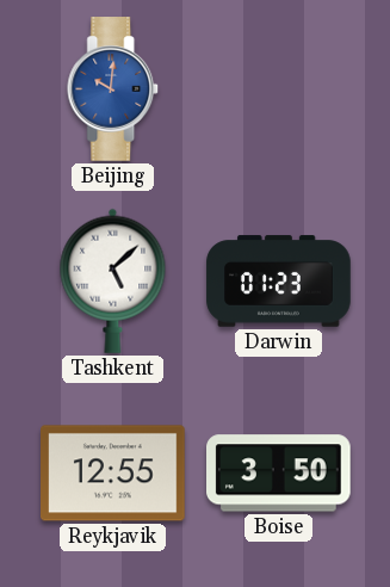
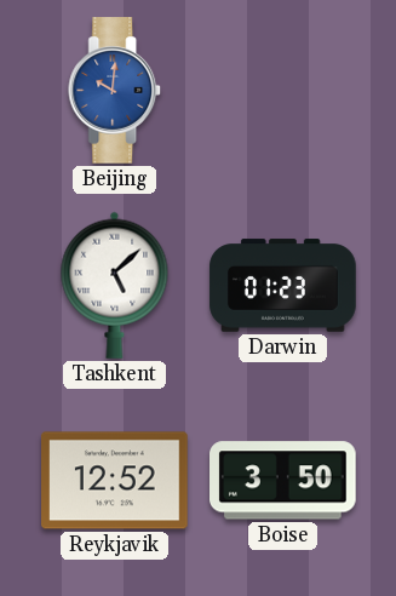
Reykjavik: 12:55 -> 12:52 (115, 481)
